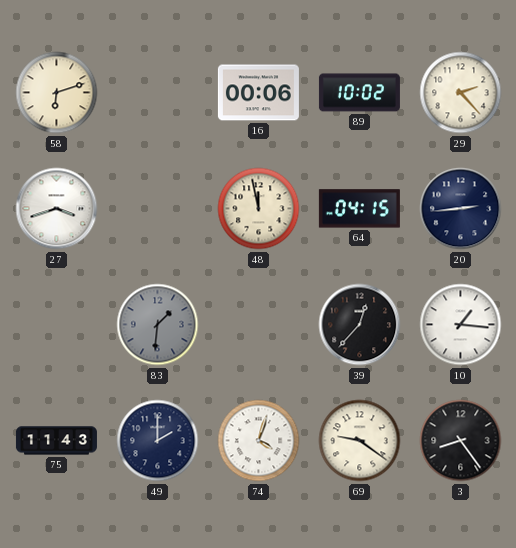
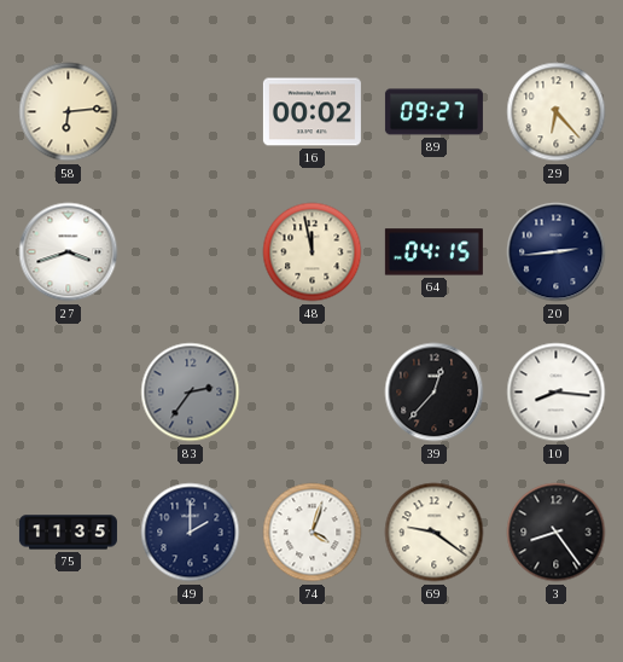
58: 6:12 -> 6:14 (69, 112)
16: 00:06 -> 00:02 (311, 112)
89: 10:02 -> 09:27 (433, 112)
29: 2:23 -> 6:23 (557, 112)
83: 1:31 -> 2:36 (191, 393)
10: 1:16 -> 8:16 (557, 393)
75: 11:43 -> 11:35 (68, 533)
